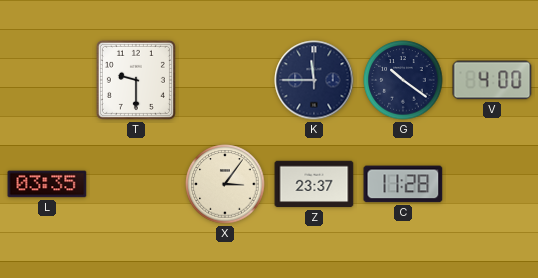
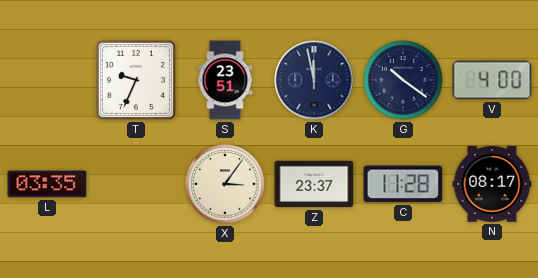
T: 9:30 -> 9:34 (136, 80)
S: none -> 23:51 (225, 80)
K: 11:45 -> 11:58 (314, 80)
N: none -> 08:17 (492, 184)
